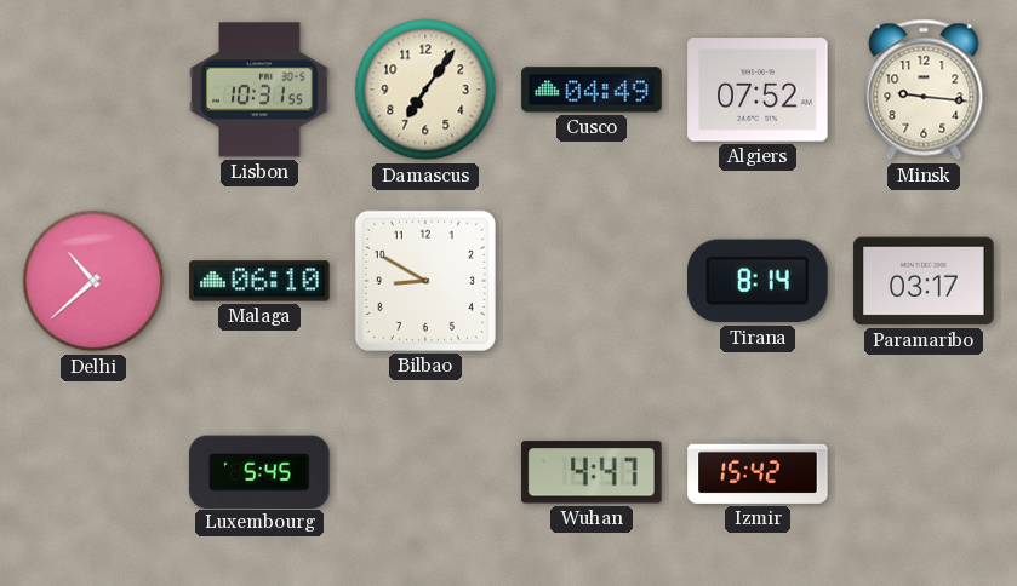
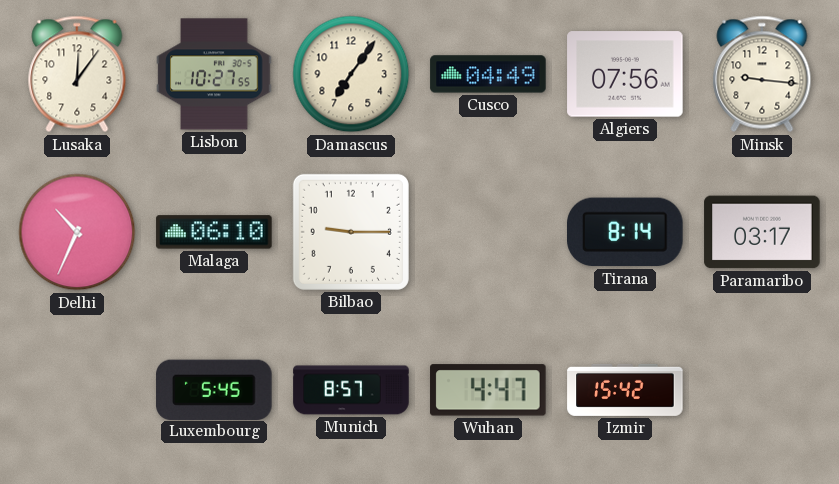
Lusaka: none -> 12:06 (77, 74)
Lisbon: 10:31 -> 10:27 (214, 74)
Algiers: 07:52 -> 07:56 (625, 74)
Delhi: 10:38 -> 10:34 (77, 232)
Bilbao: 8:50 -> 9:15 (351, 232)
Munich: none -> 8:57 (351, 390)
